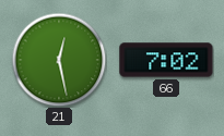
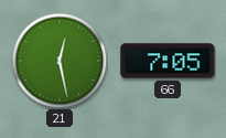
66: 7:02 -> 7:05 (168, 61)
